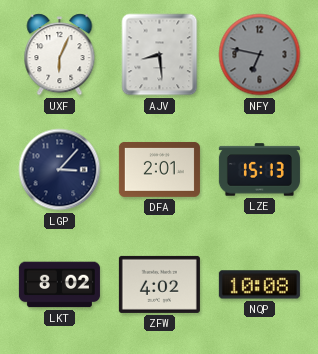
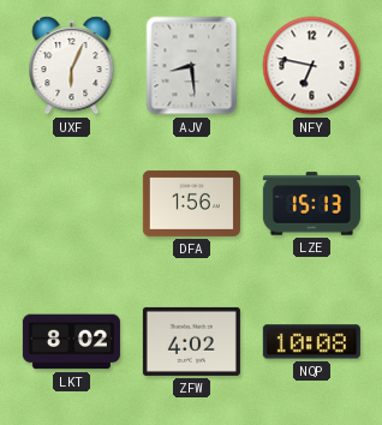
NFY dial: grey -> white (312, 66)
LGP: 3:07 -> none (60, 170)
DFA: 2:01 -> 1:56 (191, 203)
